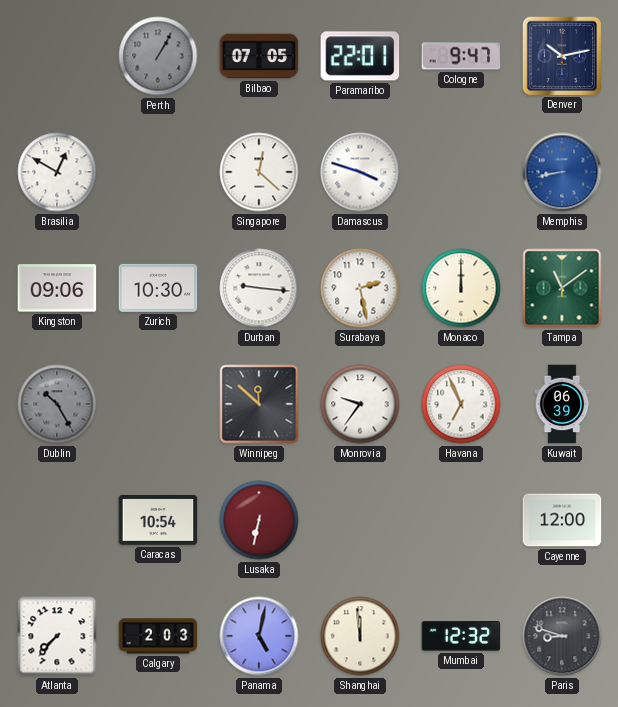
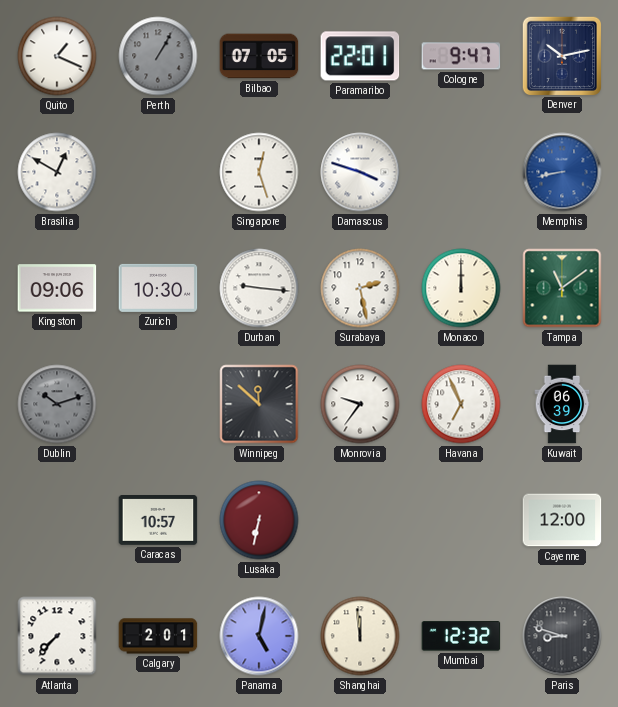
Quito: none -> 1:19 (57, 56)
Singapore: 12:22 -> 12:27 (259, 172)
Dublin: 10:25 -> 10:12 (57, 404)
Caracas: 10:54 -> 10:57 (158, 521)
Calgary: 2:03 -> 2:01 (158, 636)
